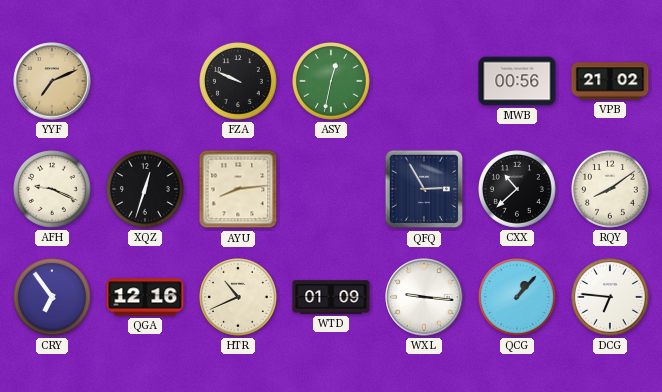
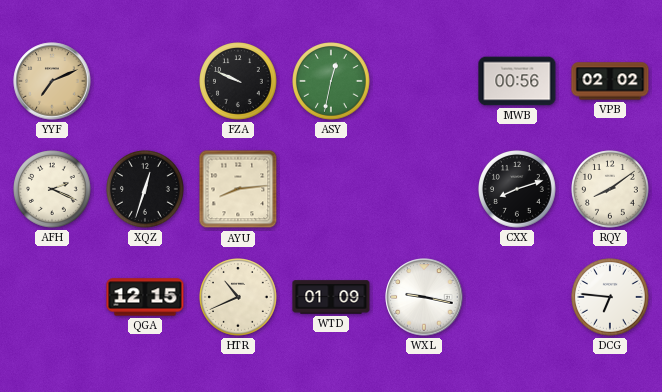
VPB: 21:02 -> 02:02 (610, 81)
AFH: 9:19 -> 2:19 (53, 190)
QFQ: 2:55 -> none (424, 189)
CXX: 10:38 -> 8:12 (518, 190)
CRY: 6:54 -> none (53, 298)
QGA: 12:16 -> 12:15 (145, 297)
WXL: 9:16 -> 9:17 (424, 297)
QCG: 1:07 -> none (518, 298)
